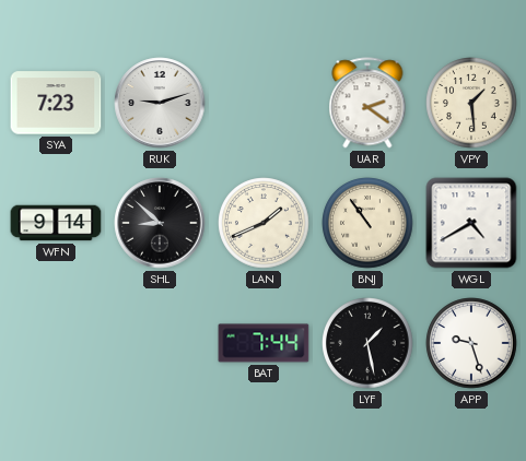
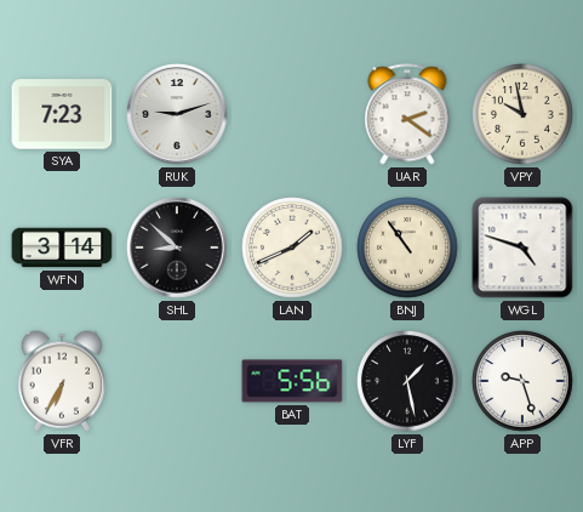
VPY: 1:29 -> 9:58 (522, 114)
WFN: 9:14 -> 3:14 (62, 248)
WGL: 4:40 -> 4:48 (522, 248)
VFR: none -> 6:35 (62, 381)
BAT: 7:44 -> 5:56 (292, 381)
